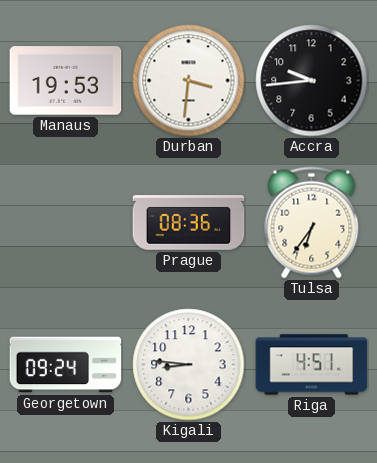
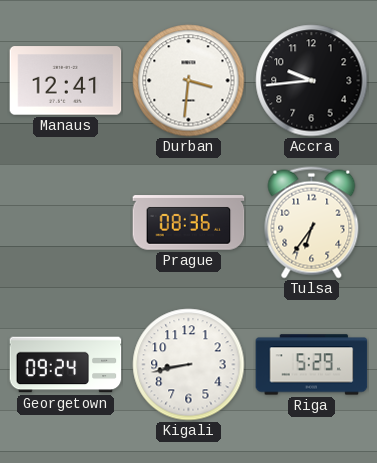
Manaus: 19:53 -> 12:41 (66, 81)
Kigali: 8:46 -> 8:43 (189, 365)
Riga: 4:51 -> 5:29 (312, 365)
